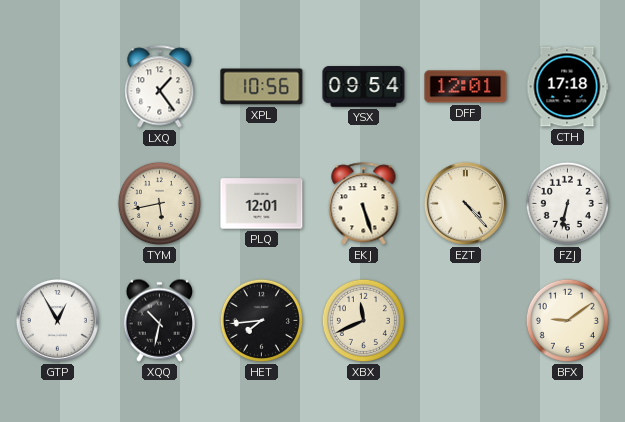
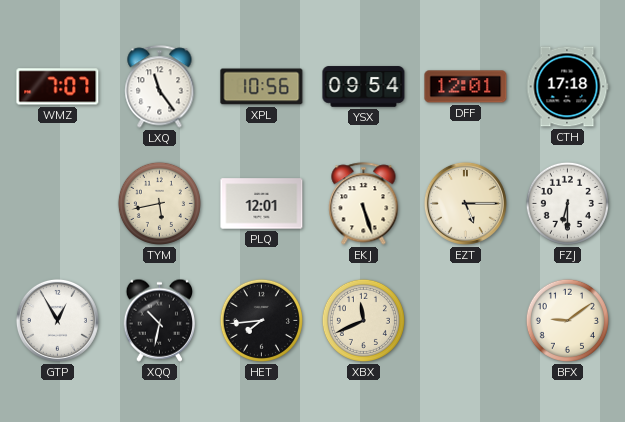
WMZ: none -> 7:07 (58, 87)
LXQ: 1:24 -> 11:24 (160, 87)
EZT: 4:23 -> 5:15 (465, 203)
FZJ: 6:32 -> 6:30 (567, 203)
